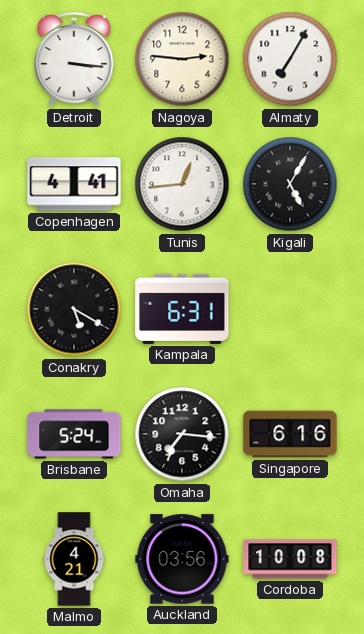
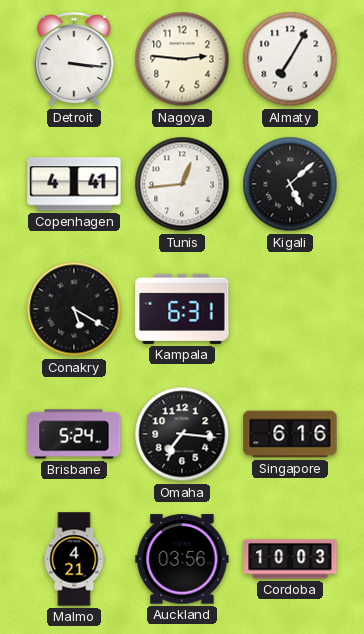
Kigali: 5:05 -> 5:08 (290, 184)
Cordoba: 10:08 -> 10:03 (290, 559)
